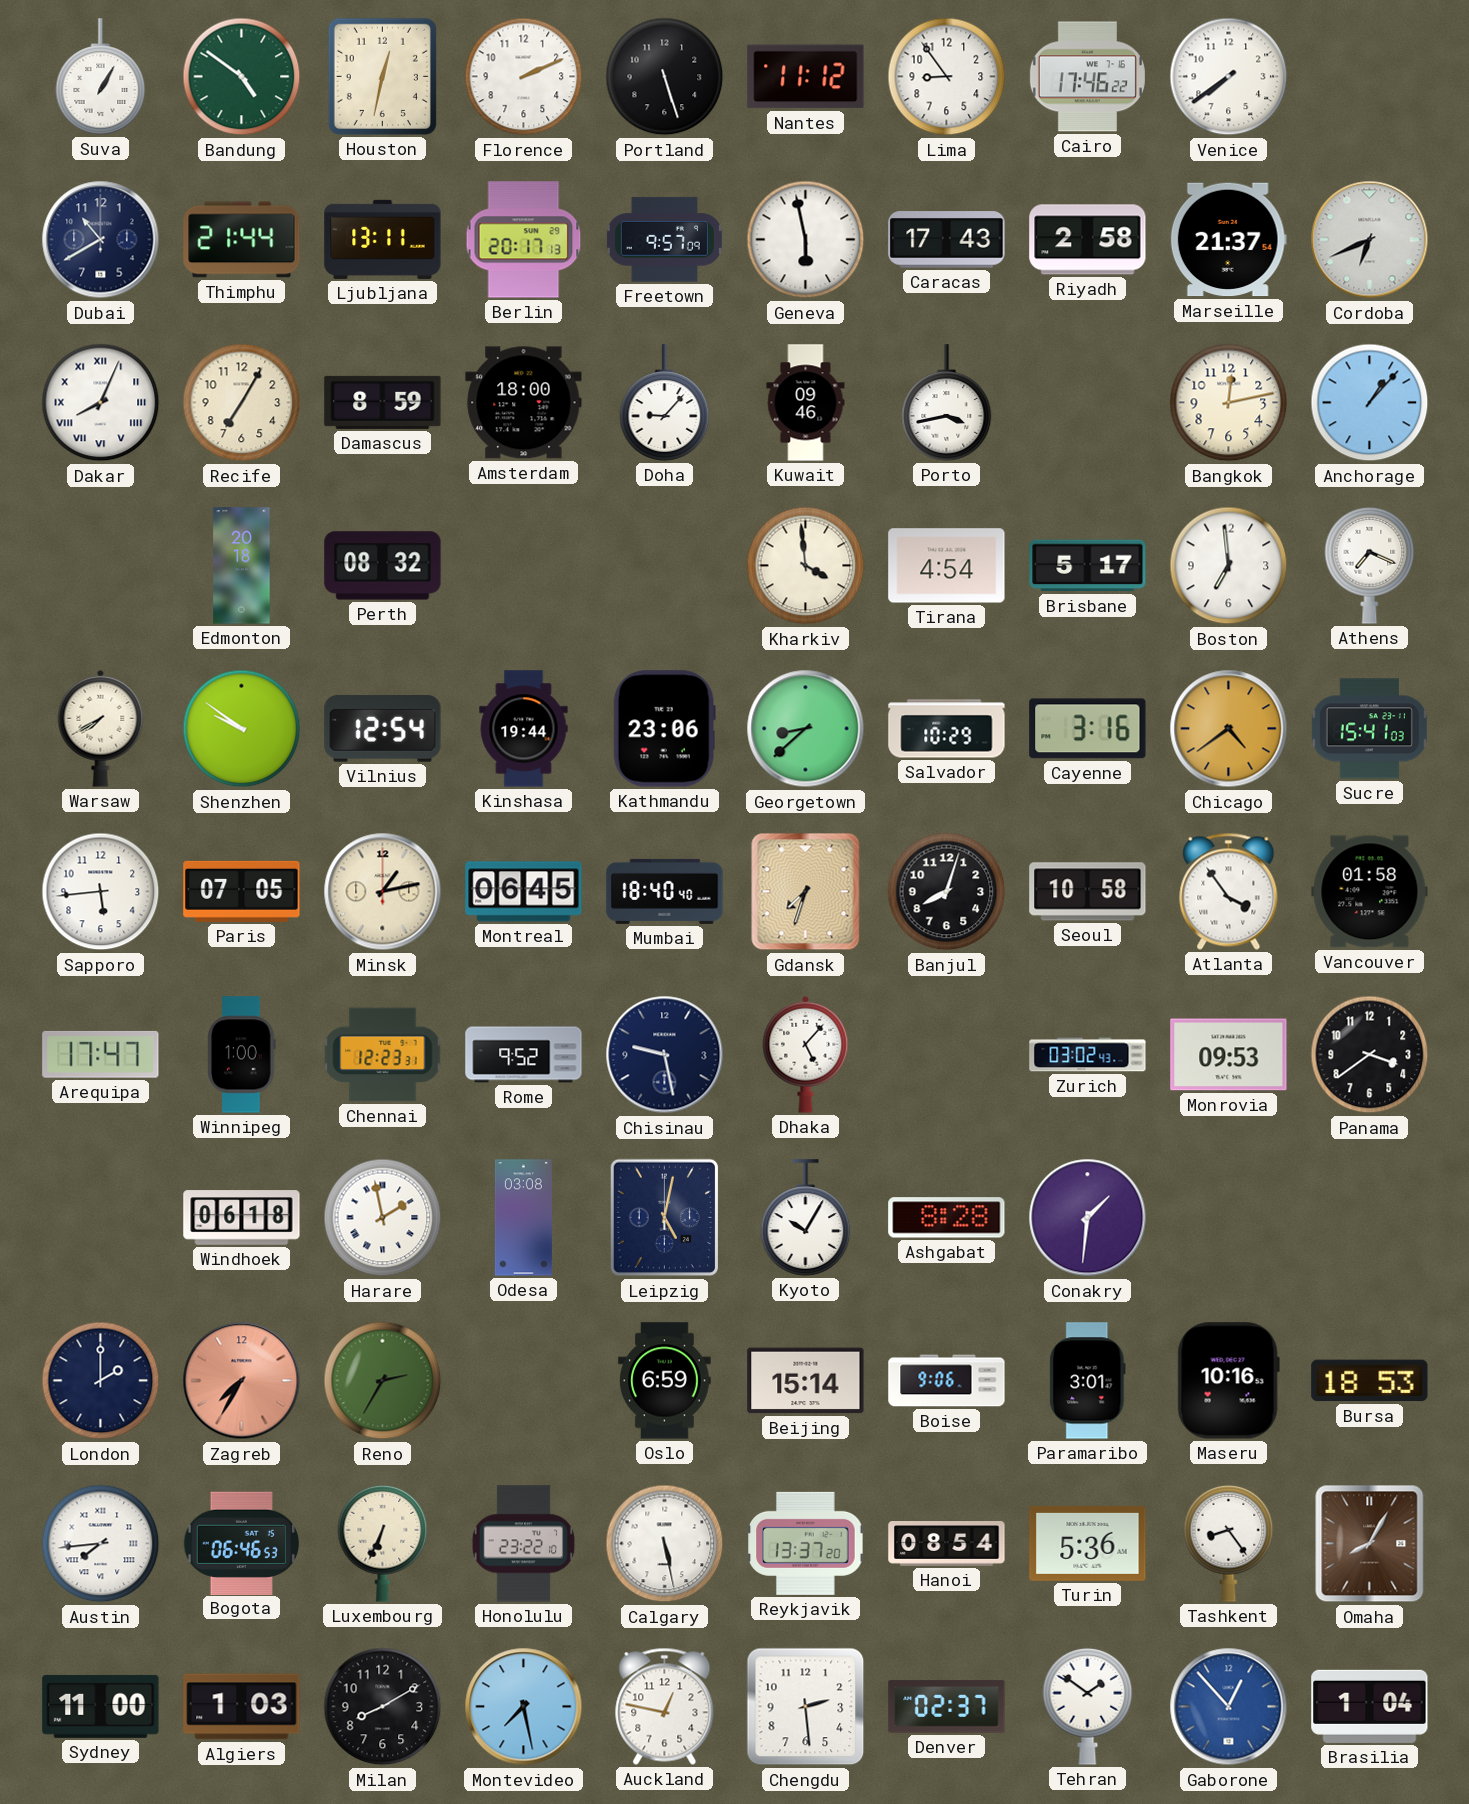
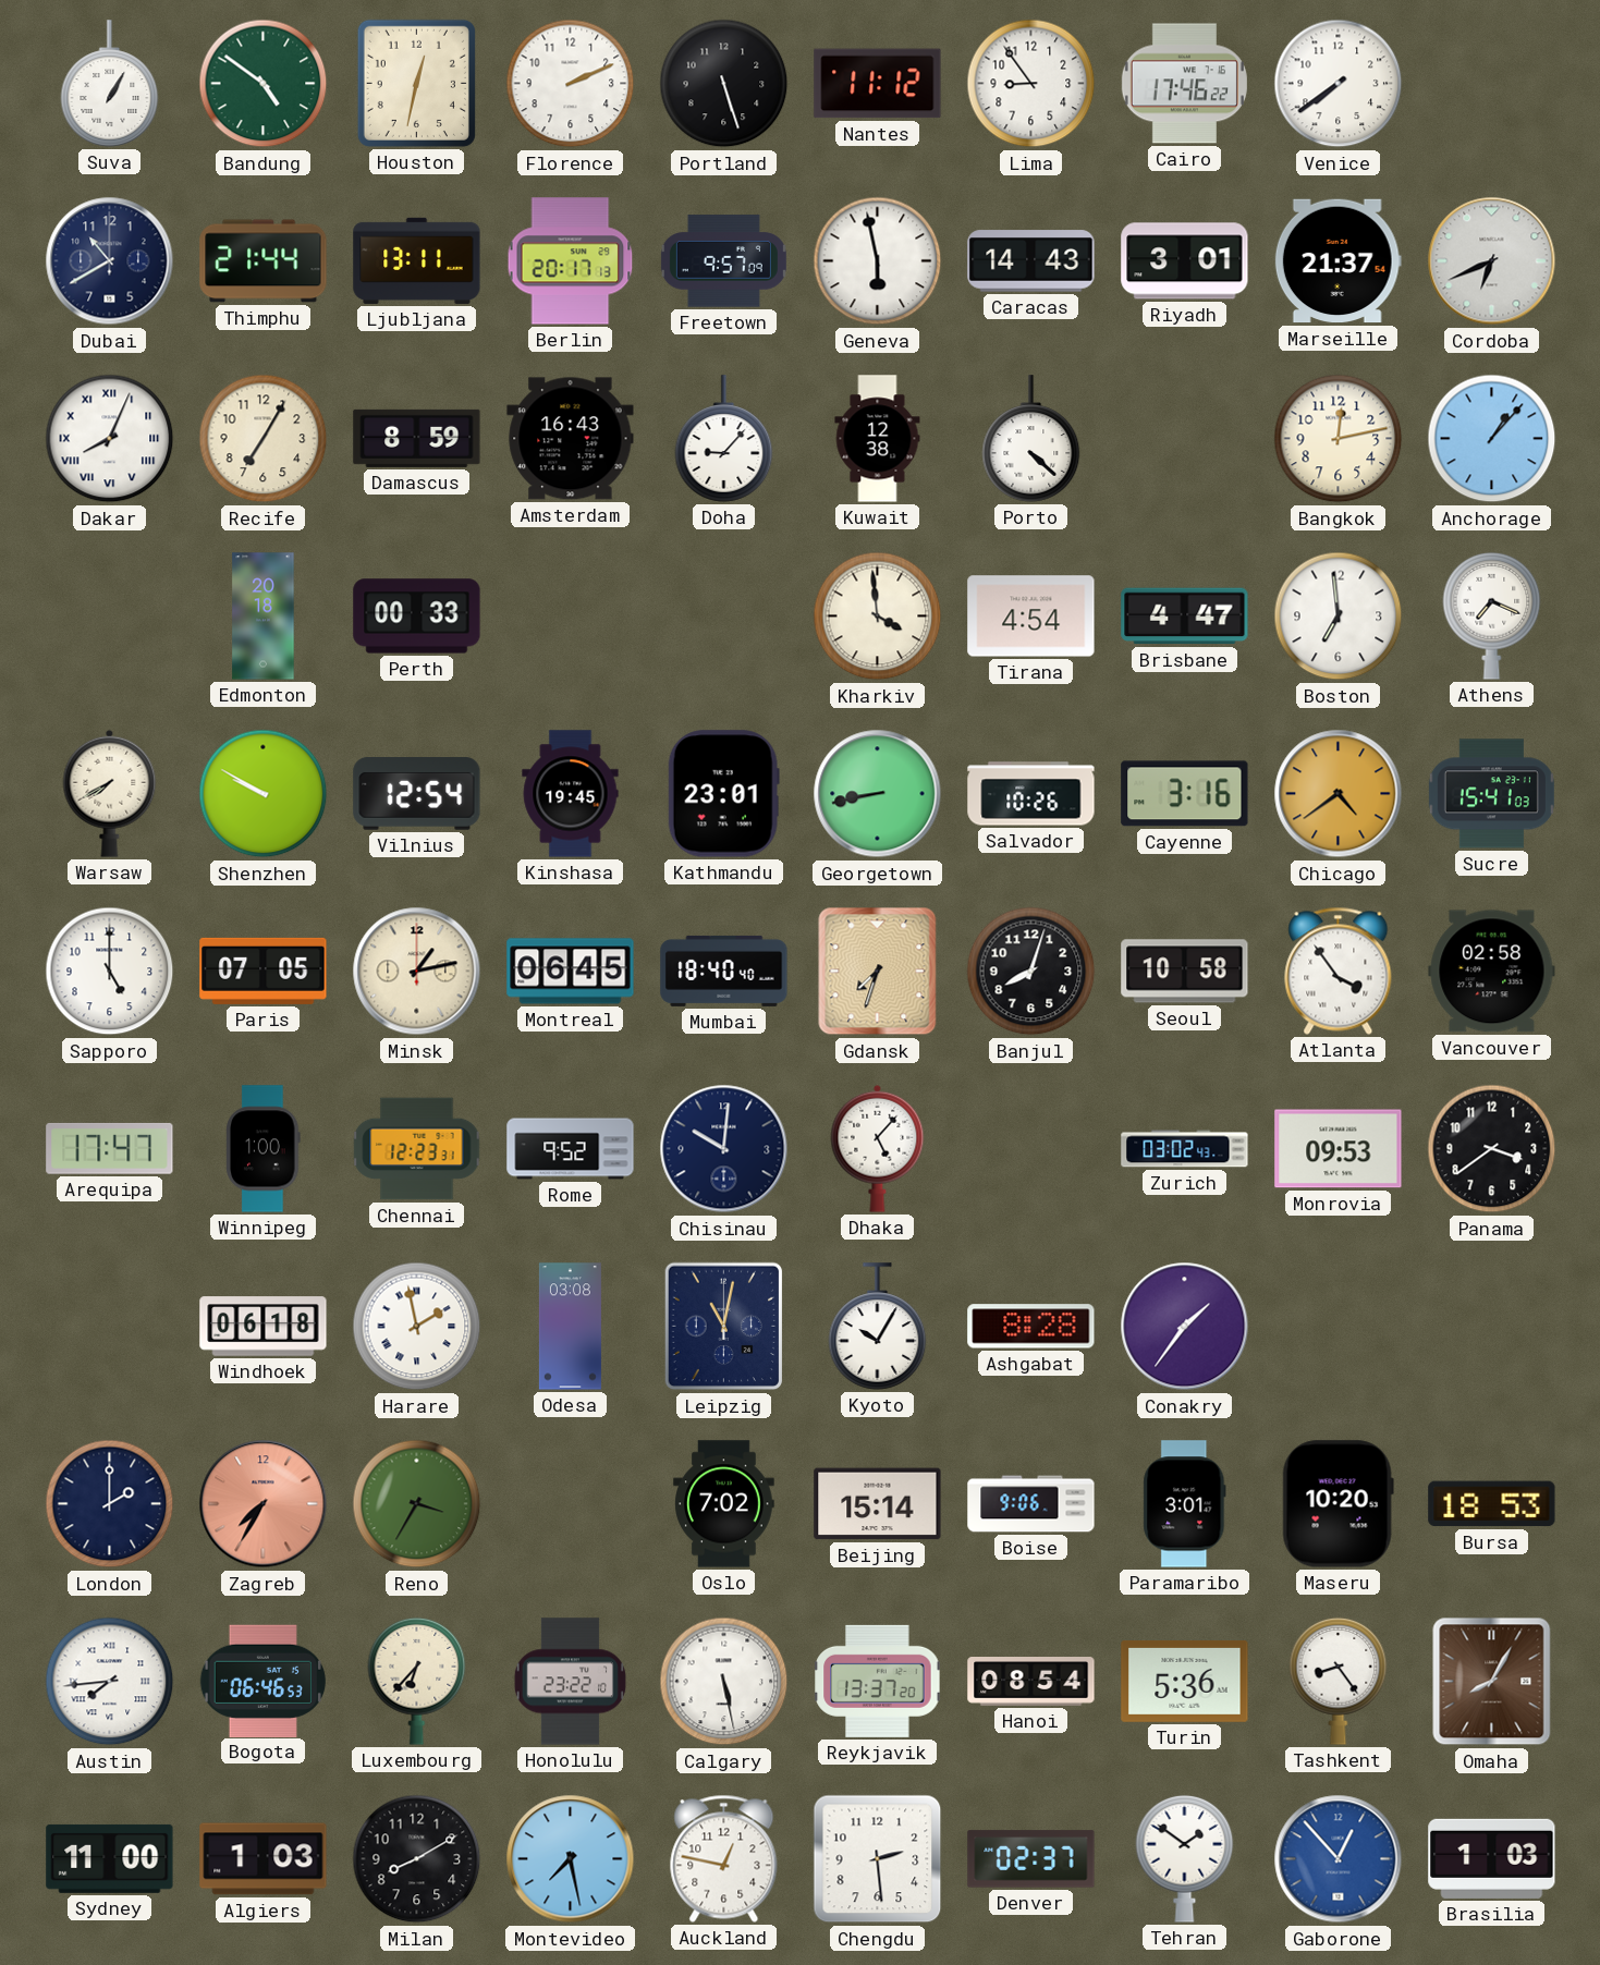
Caracas: 17:43 -> 14:43 (1031, 261)
Riyadh: 2:58 -> 3:01 (1185, 261)
Amsterdam: 18:00 -> 16:43 (571, 439)
Kuwait: 09:46 -> 12:38 (878, 439)
Porto: 3:43 -> 4:22 (1031, 439)
Perth: 08:32 -> 00:33 (417, 617)
Brisbane: 5:17 -> 4:47 (1185, 617)
Shenzhen: 9:51 -> 9:50 (264, 794)
Kinshasa: 19:44 -> 19:45 (571, 794)
Kathmandu: 23:06 -> 23:01 (723, 794)
Georgetown: 8:38 -> 8:43 (878, 794)
Salvador: 10:29 -> 10:26 (1031, 794)
Sapporo: 5:44 -> 5:00 (110, 972)
Vancouver: 01:58 -> 02:58 (1492, 972)
Chisinau: 9:28 -> 10:01 (724, 1149)
Leipzig: 5:02 -> 11:02 (724, 1327)
Conakry: 1:31 -> 1:36 (1185, 1327)
Reno: 2:35 -> 3:35 (417, 1504)
Oslo: 6:59 -> 7:02 (724, 1504)
Maseru: 10:16 -> 10:20 (1338, 1504)
Luxembourg: 6:34 -> 6:37 (417, 1681)
Brasilia: 1:04 -> 1:03 (1492, 1858)
